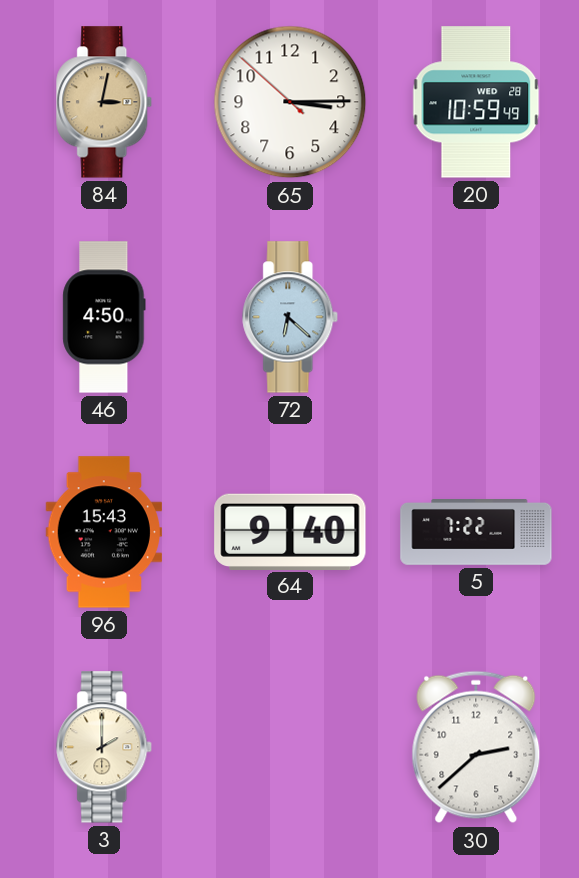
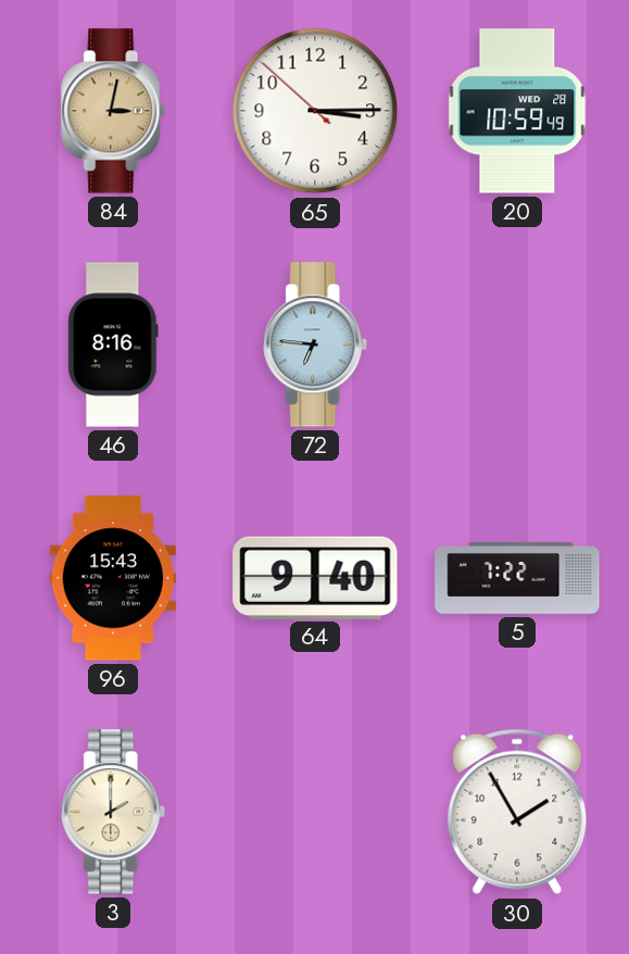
46: 4:50 -> 8:16 (113, 344)
72: 6:22 -> 6:46 (316, 344)
30: 2:38 -> 1:55 (517, 812)
